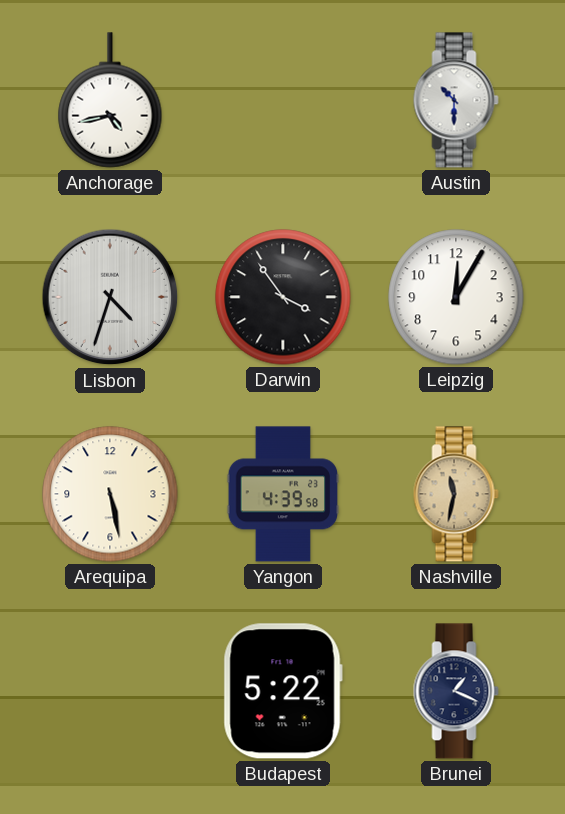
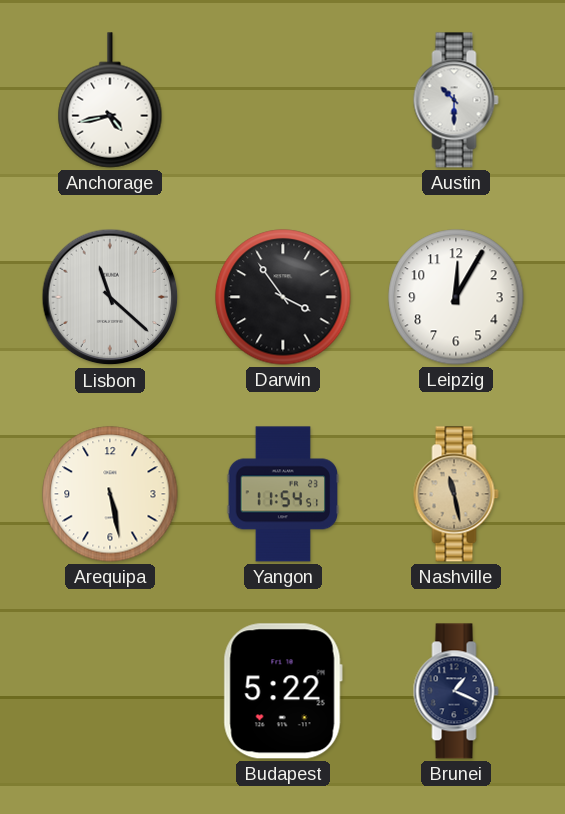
Lisbon: 4:33 -> 11:22 (110, 297)
Yangon: 4:39 -> 11:54 (283, 494)
Nashville: 11:32 -> 11:28 (456, 494)
